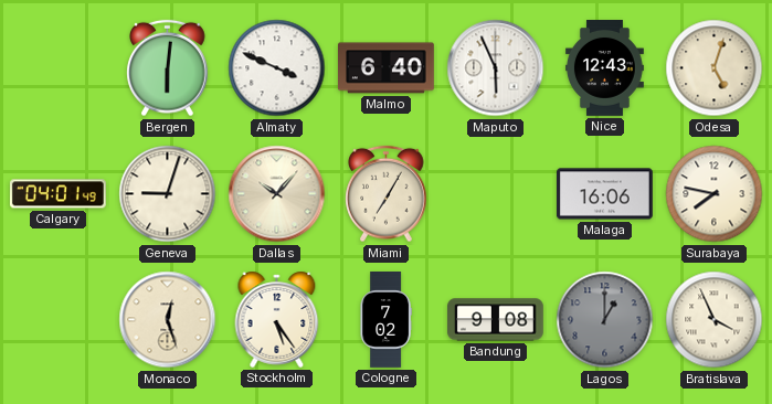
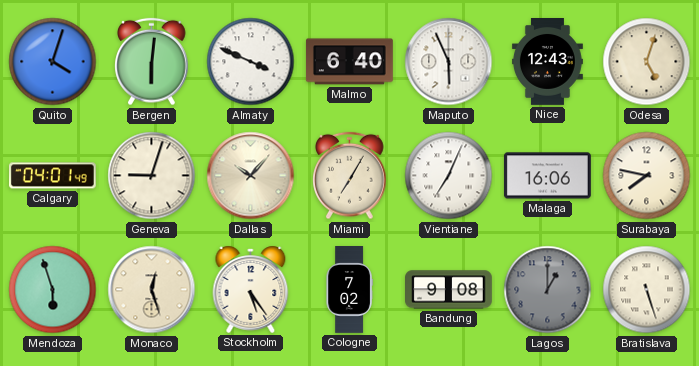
Quito: none -> 4:03 (53, 62)
Vientiane: none -> 7:04 (449, 176)
Mendoza: none -> 5:57 (53, 290)
Bratislava: 3:56 -> 5:27 (647, 290)
